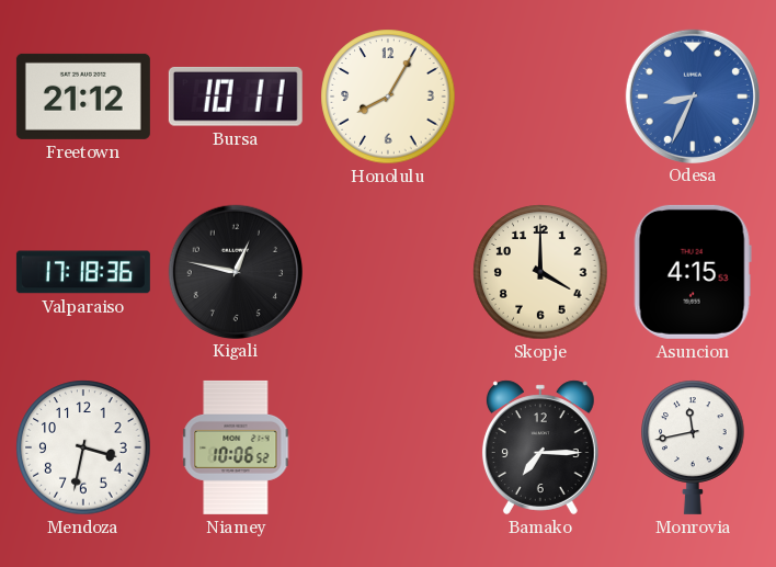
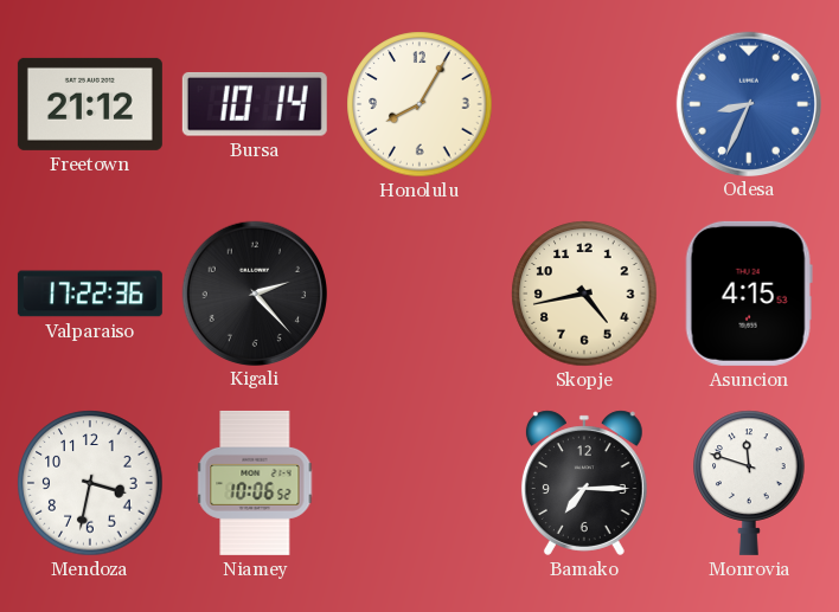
Bursa: 10:11 -> 10:14 (255, 104)
Valparaiso: 17:18 -> 17:22 (90, 294)
Kigali: 12:47 -> 2:23 (254, 292)
Skopje: 4:00 -> 4:43 (584, 294)
Monrovia: 11:43 -> 11:48 (749, 483)
